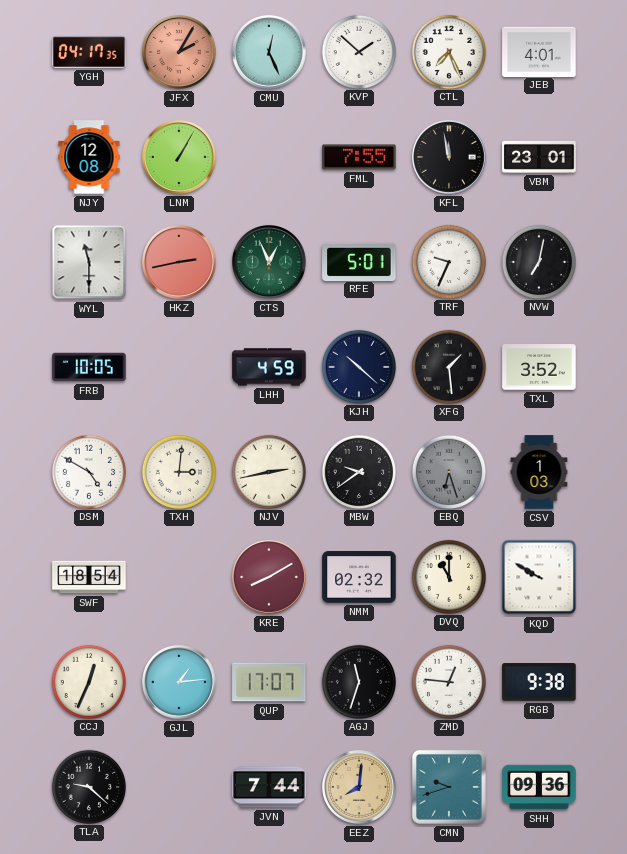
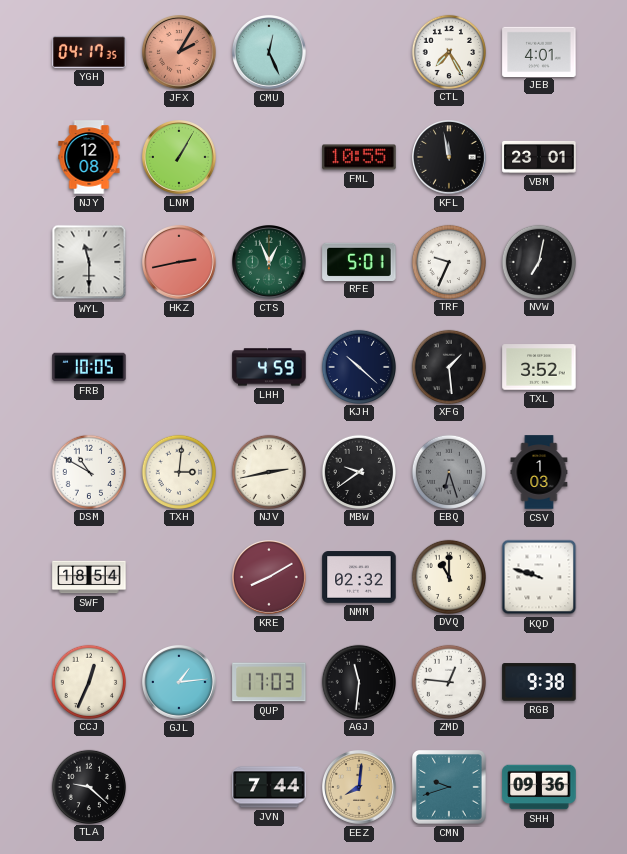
KVP: 1:52 -> none (358, 51)
CTL: 7:26 -> 7:25 (448, 51)
FML: 7:55 -> 10:55 (359, 157)
DSM: 4:50 -> 10:50 (88, 471)
KQD: 9:50 -> 9:48 (539, 577)
QUP: 17:07 -> 17:03 (269, 682)
AGJ: 11:33 -> 11:31 (358, 681)
